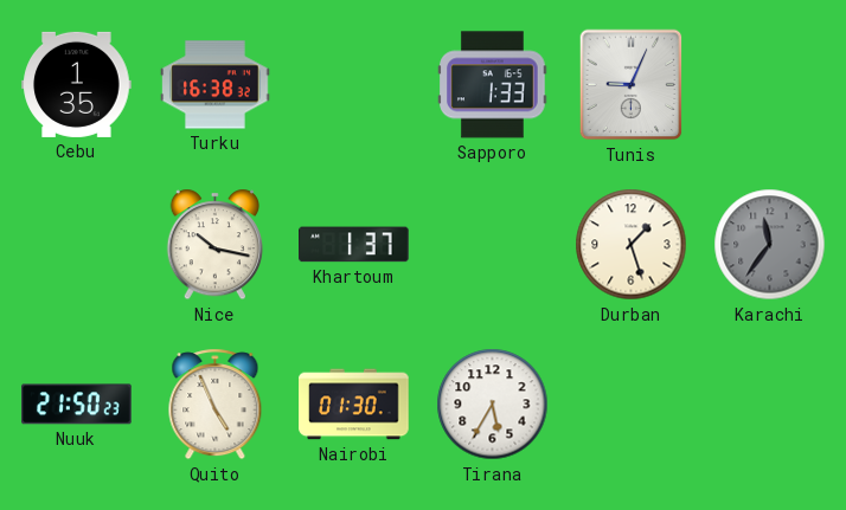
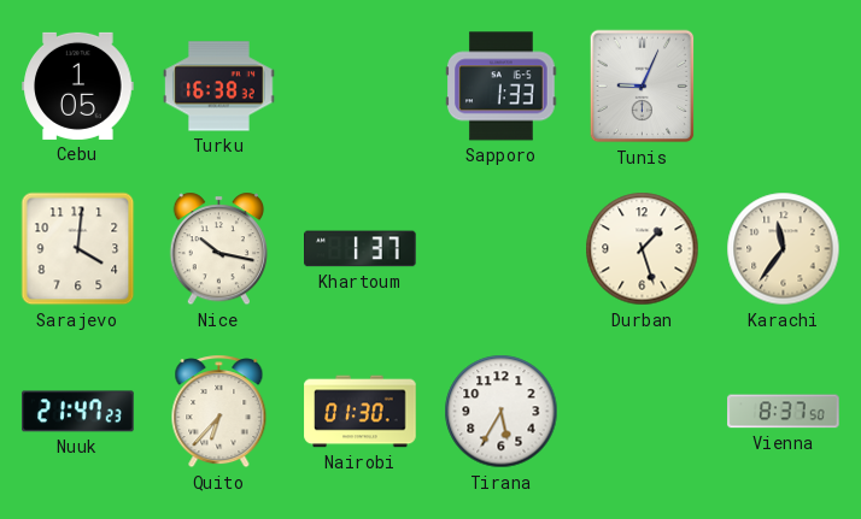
Cebu: 1:35 -> 1:05 (78, 85)
Sarajevo: none -> 4:01 (78, 249)
Karachi dial: grey -> cream (784, 249)
Nuuk: 21:50 -> 21:47 (78, 412)
Quito: 4:56 -> 6:37 (219, 412)
Vienna: none -> 8:37 (784, 412)
